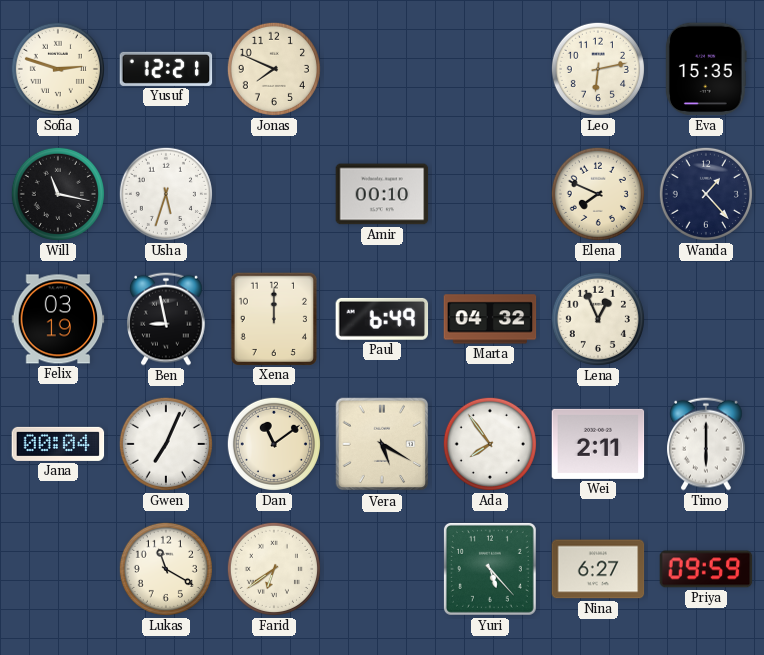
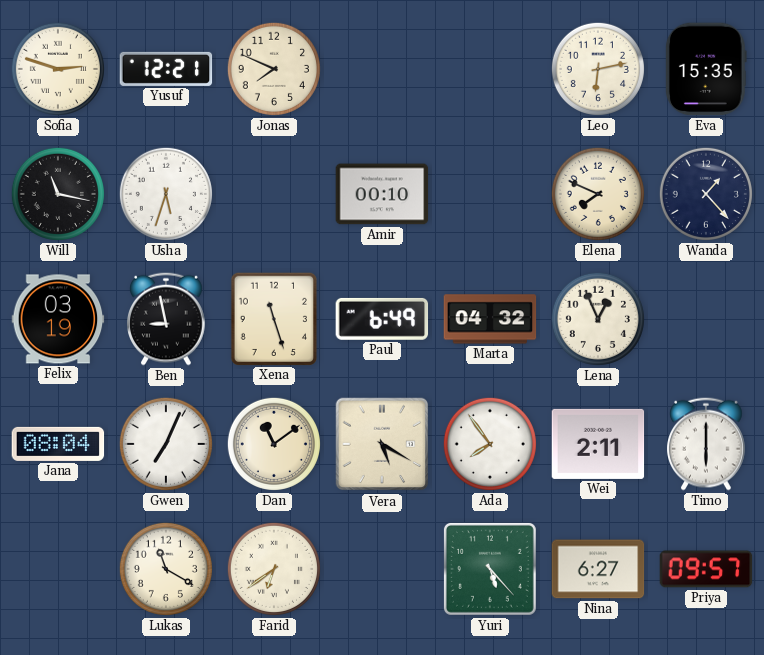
Xena: 12:00 -> 11:27 (274, 318)
Jana: 00:04 -> 08:04 (58, 444)
Priya: 09:59 -> 09:57 (706, 569)
